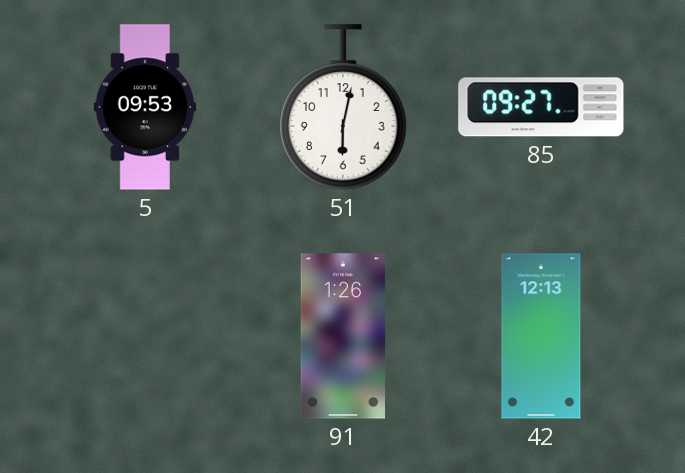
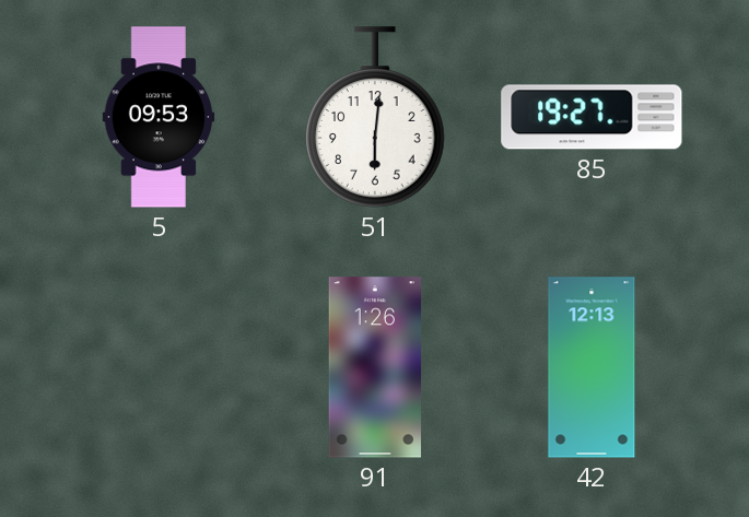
51: 6:02 -> 6:01 (376, 117)
85: 09:27 -> 19:27 (592, 117)
